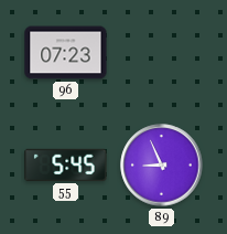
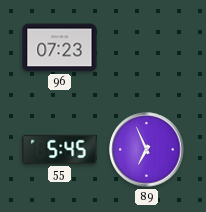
89: 8:56 -> 6:56 (147, 150)
